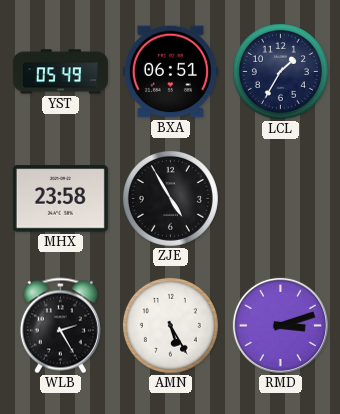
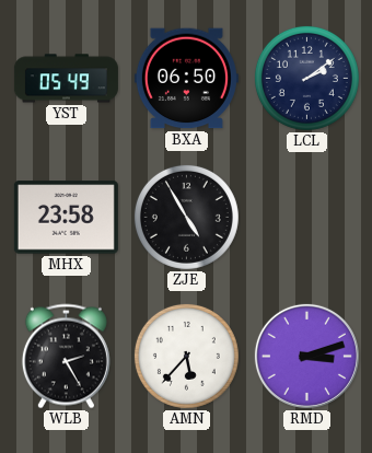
BXA: 06:51 -> 06:50 (186, 79)
LCL: 1:35 -> 2:09 (306, 78)
AMN: 5:25 -> 5:37 (186, 356)
